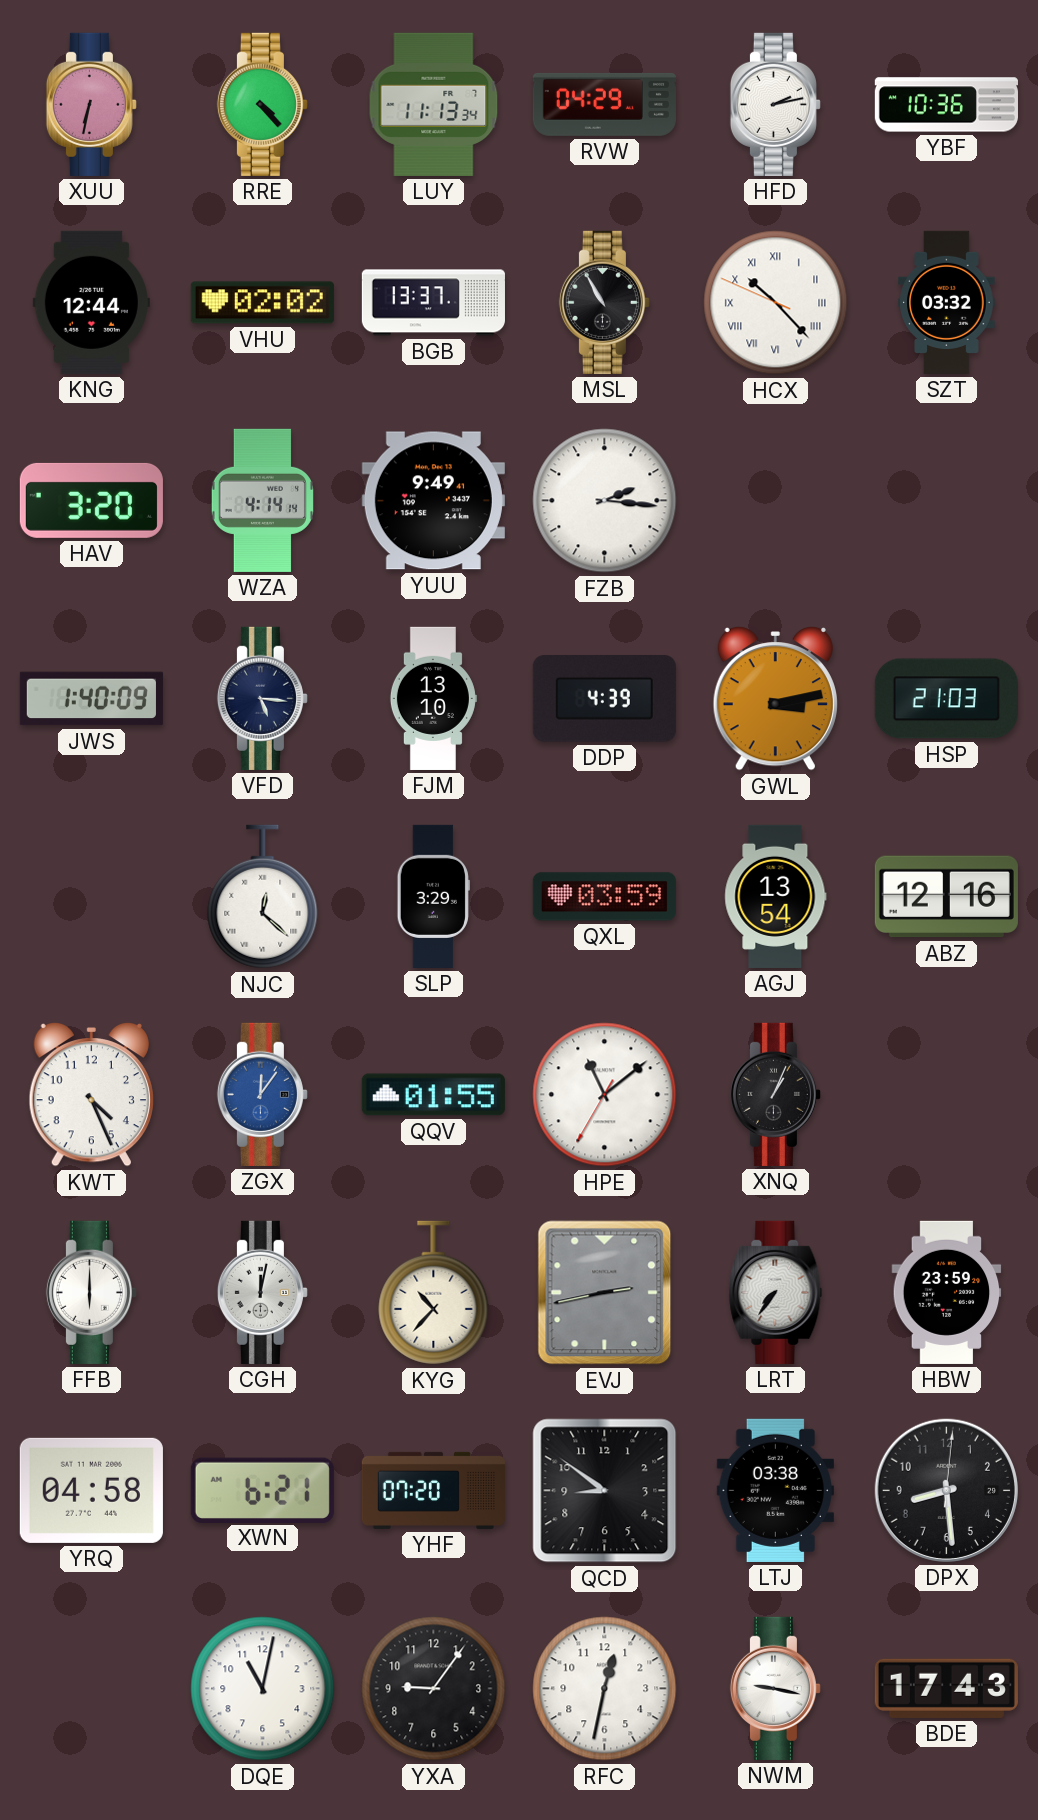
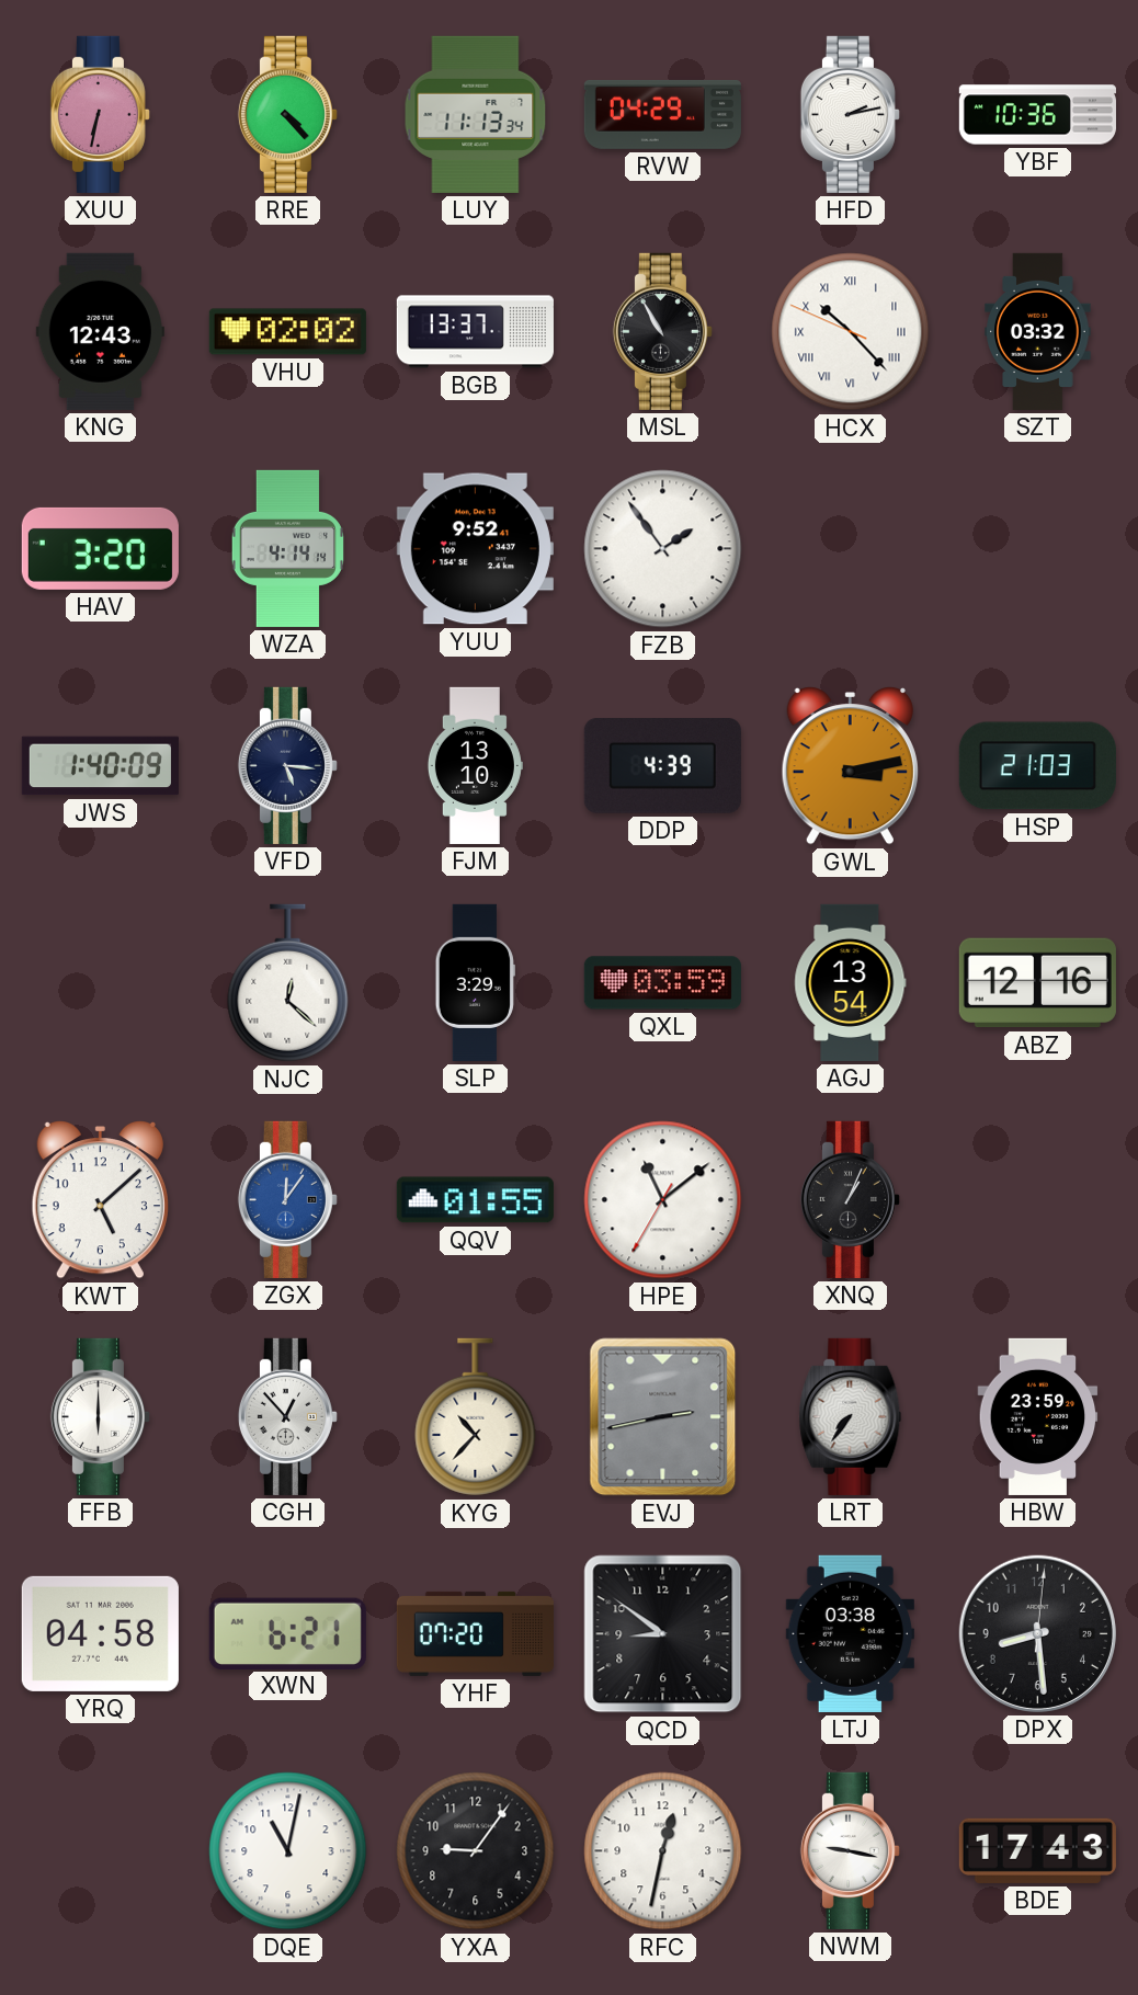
KNG: 12:44 -> 12:43 (100, 331)
YUU: 9:49 -> 9:52 (475, 549)
FZB: 2:16 -> 1:54 (663, 549)
KWT: 4:26 -> 5:08 (100, 1199)
CGH: 12:02 -> 12:53 (287, 1416)
